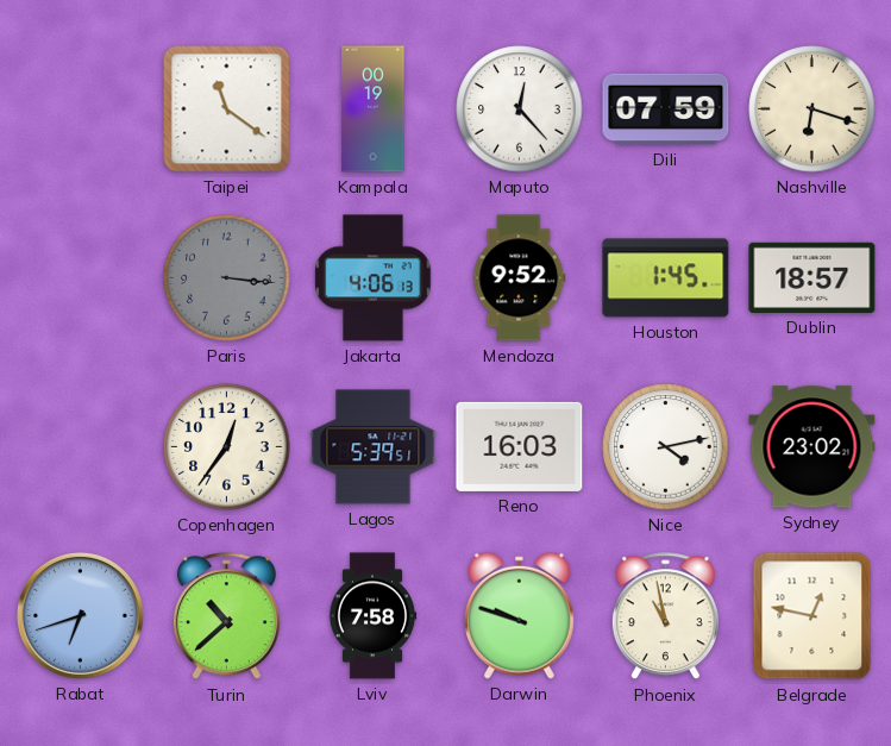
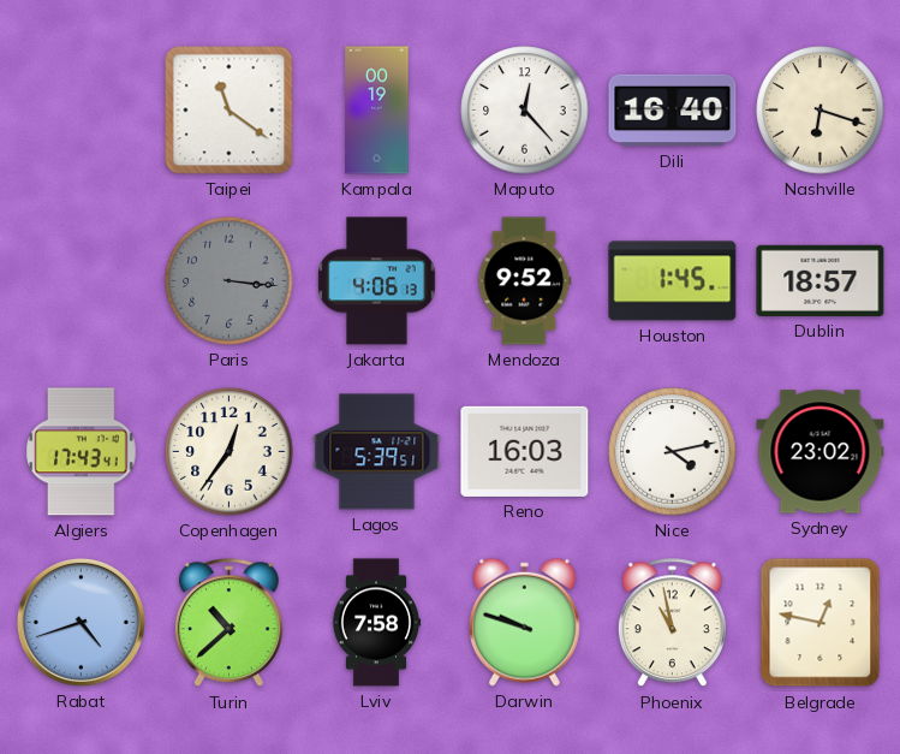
Dili: 07:59 -> 16:40 (673, 111)
Algiers: none -> 17:43 (82, 452)
Rabat: 6:42 -> 4:42 (81, 622)
